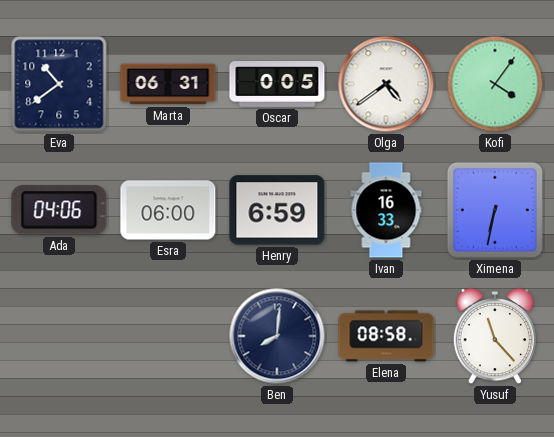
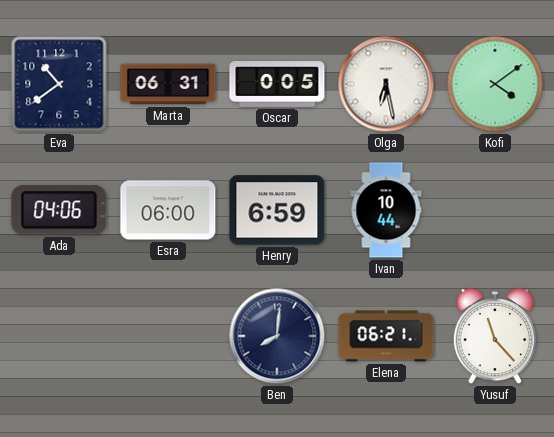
Olga: 4:39 -> 6:28 (386, 84)
Kofi: 4:06 -> 4:09 (495, 84)
Ivan: 16:33 -> 10:44 (386, 210)
Ximena: 6:32 -> none (495, 210)
Elena: 08:58 -> 06:21 (386, 336)
